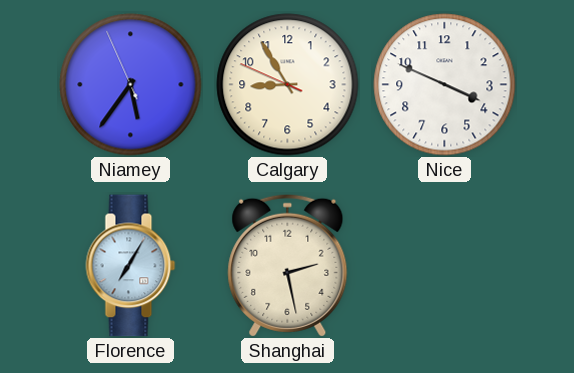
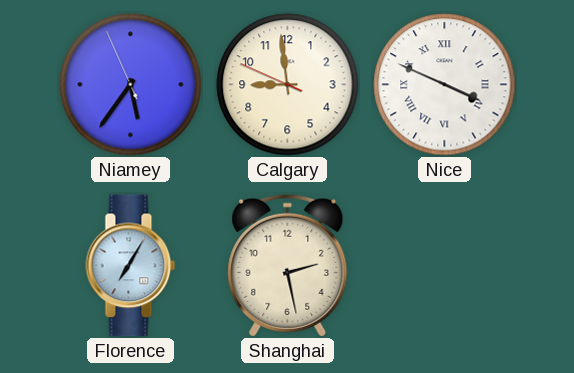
Calgary: 8:54 -> 8:58 (288, 85)
Nice numerals: Arabic -> Roman (445, 85)
